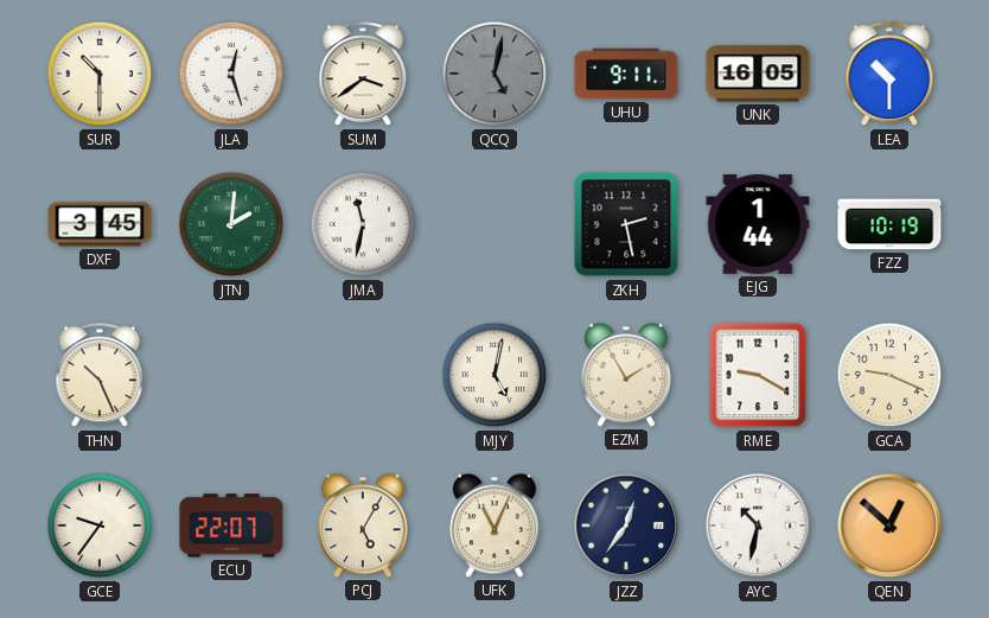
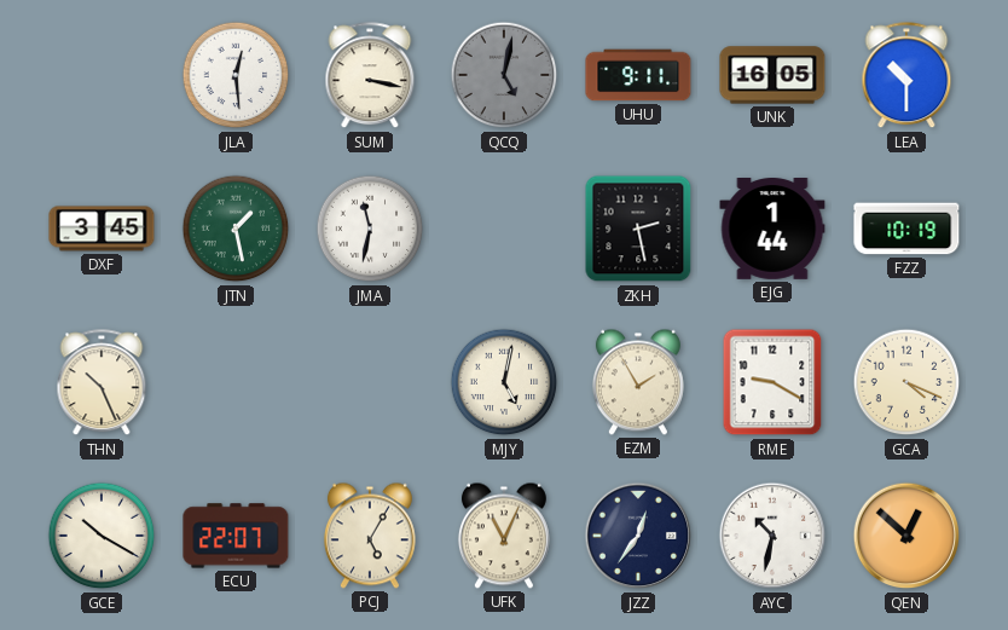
SUR: 10:30 -> none (100, 74)
JLA: 12:27 -> 12:29 (236, 75)
SUM: 3:39 -> 3:17 (370, 76)
JTN: 2:01 -> 1:28 (236, 229)
GCA: 9:19 -> 4:19 (906, 382)
GCE: 9:36 -> 10:20 (102, 536)
